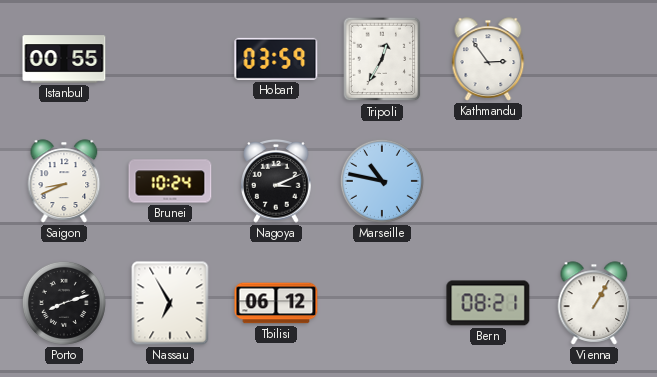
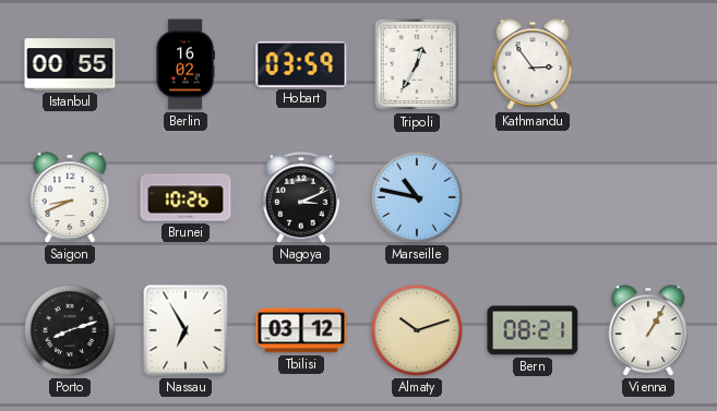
Berlin: none -> 16:02 (186, 64)
Brunei: 10:24 -> 10:26 (186, 197)
Tbilisi: 06:12 -> 03:12 (301, 330)
Almaty: none -> 10:12 (417, 330)
